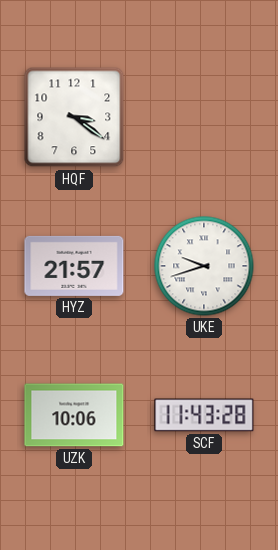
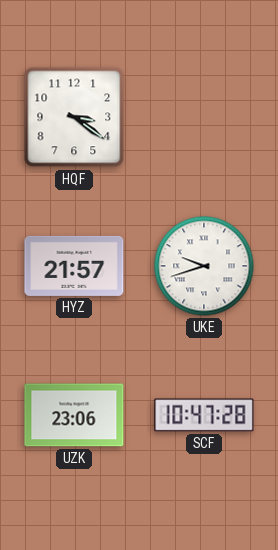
UZK: 10:06 -> 23:06 (74, 415)
SCF: 11:43 -> 10:47 (204, 415)
